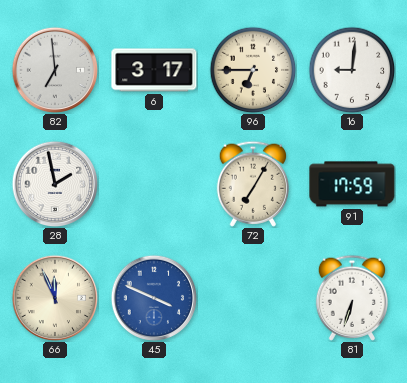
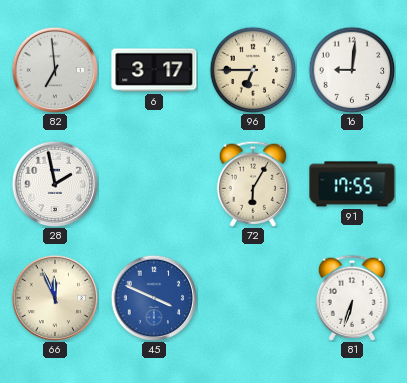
72: 7:05 -> 6:05 (252, 184)
91: 17:59 -> 17:55 (352, 184)
